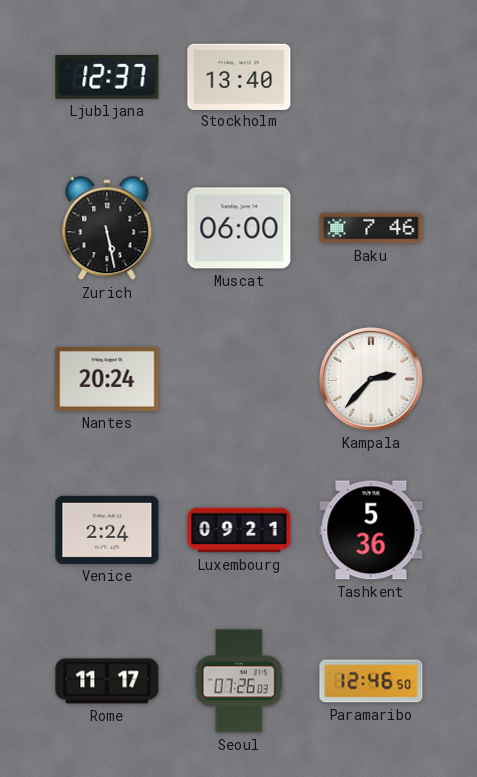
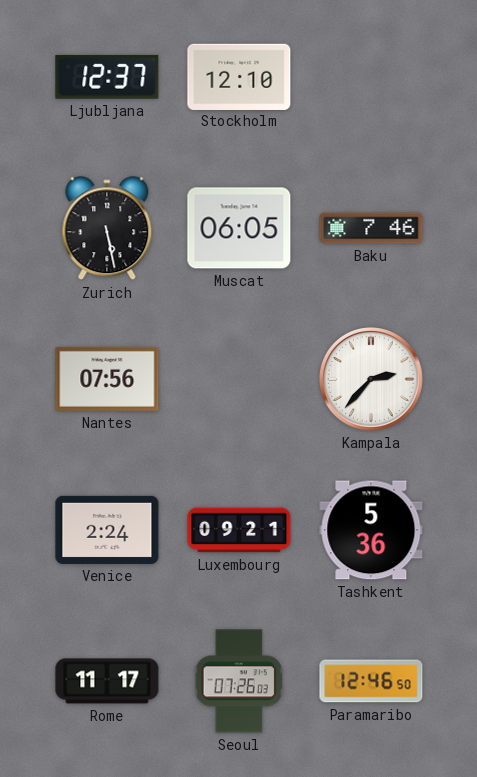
Stockholm: 13:40 -> 12:10 (239, 76)
Muscat: 06:00 -> 06:05 (239, 228)
Nantes: 20:24 -> 07:56 (107, 379)
